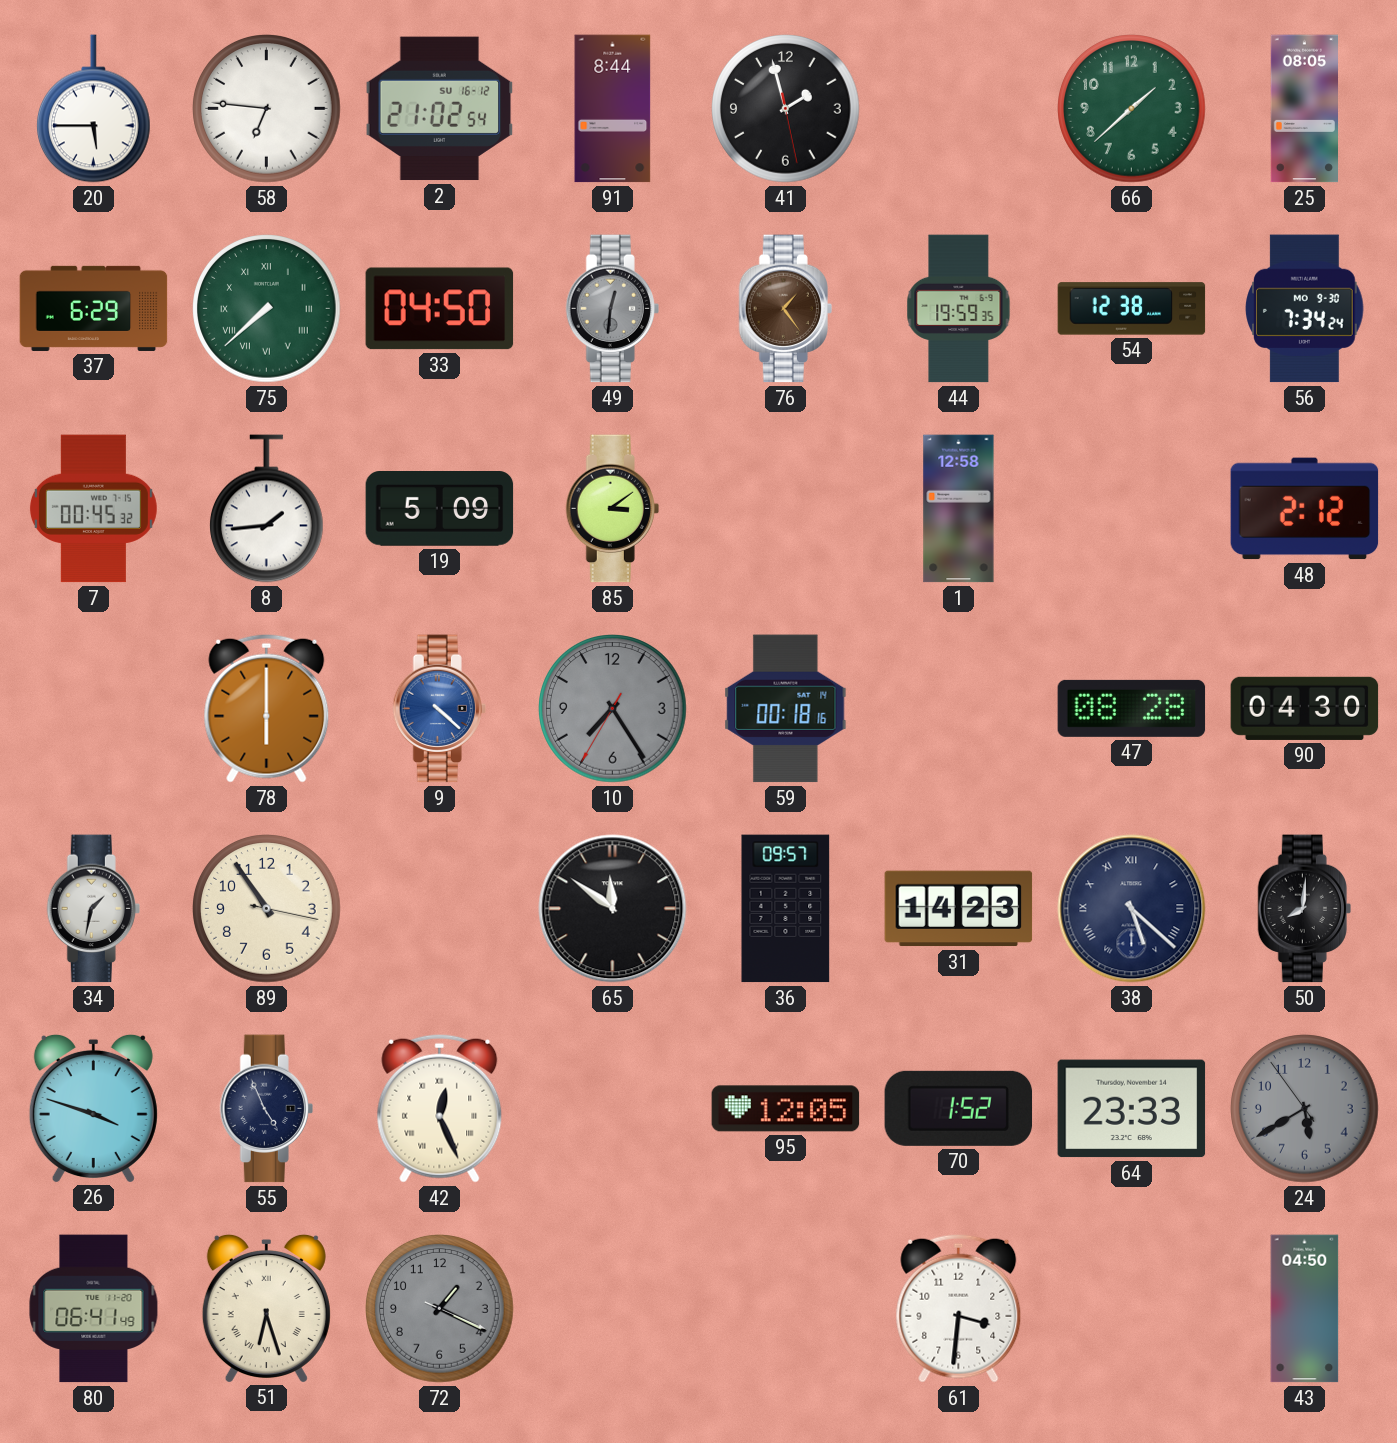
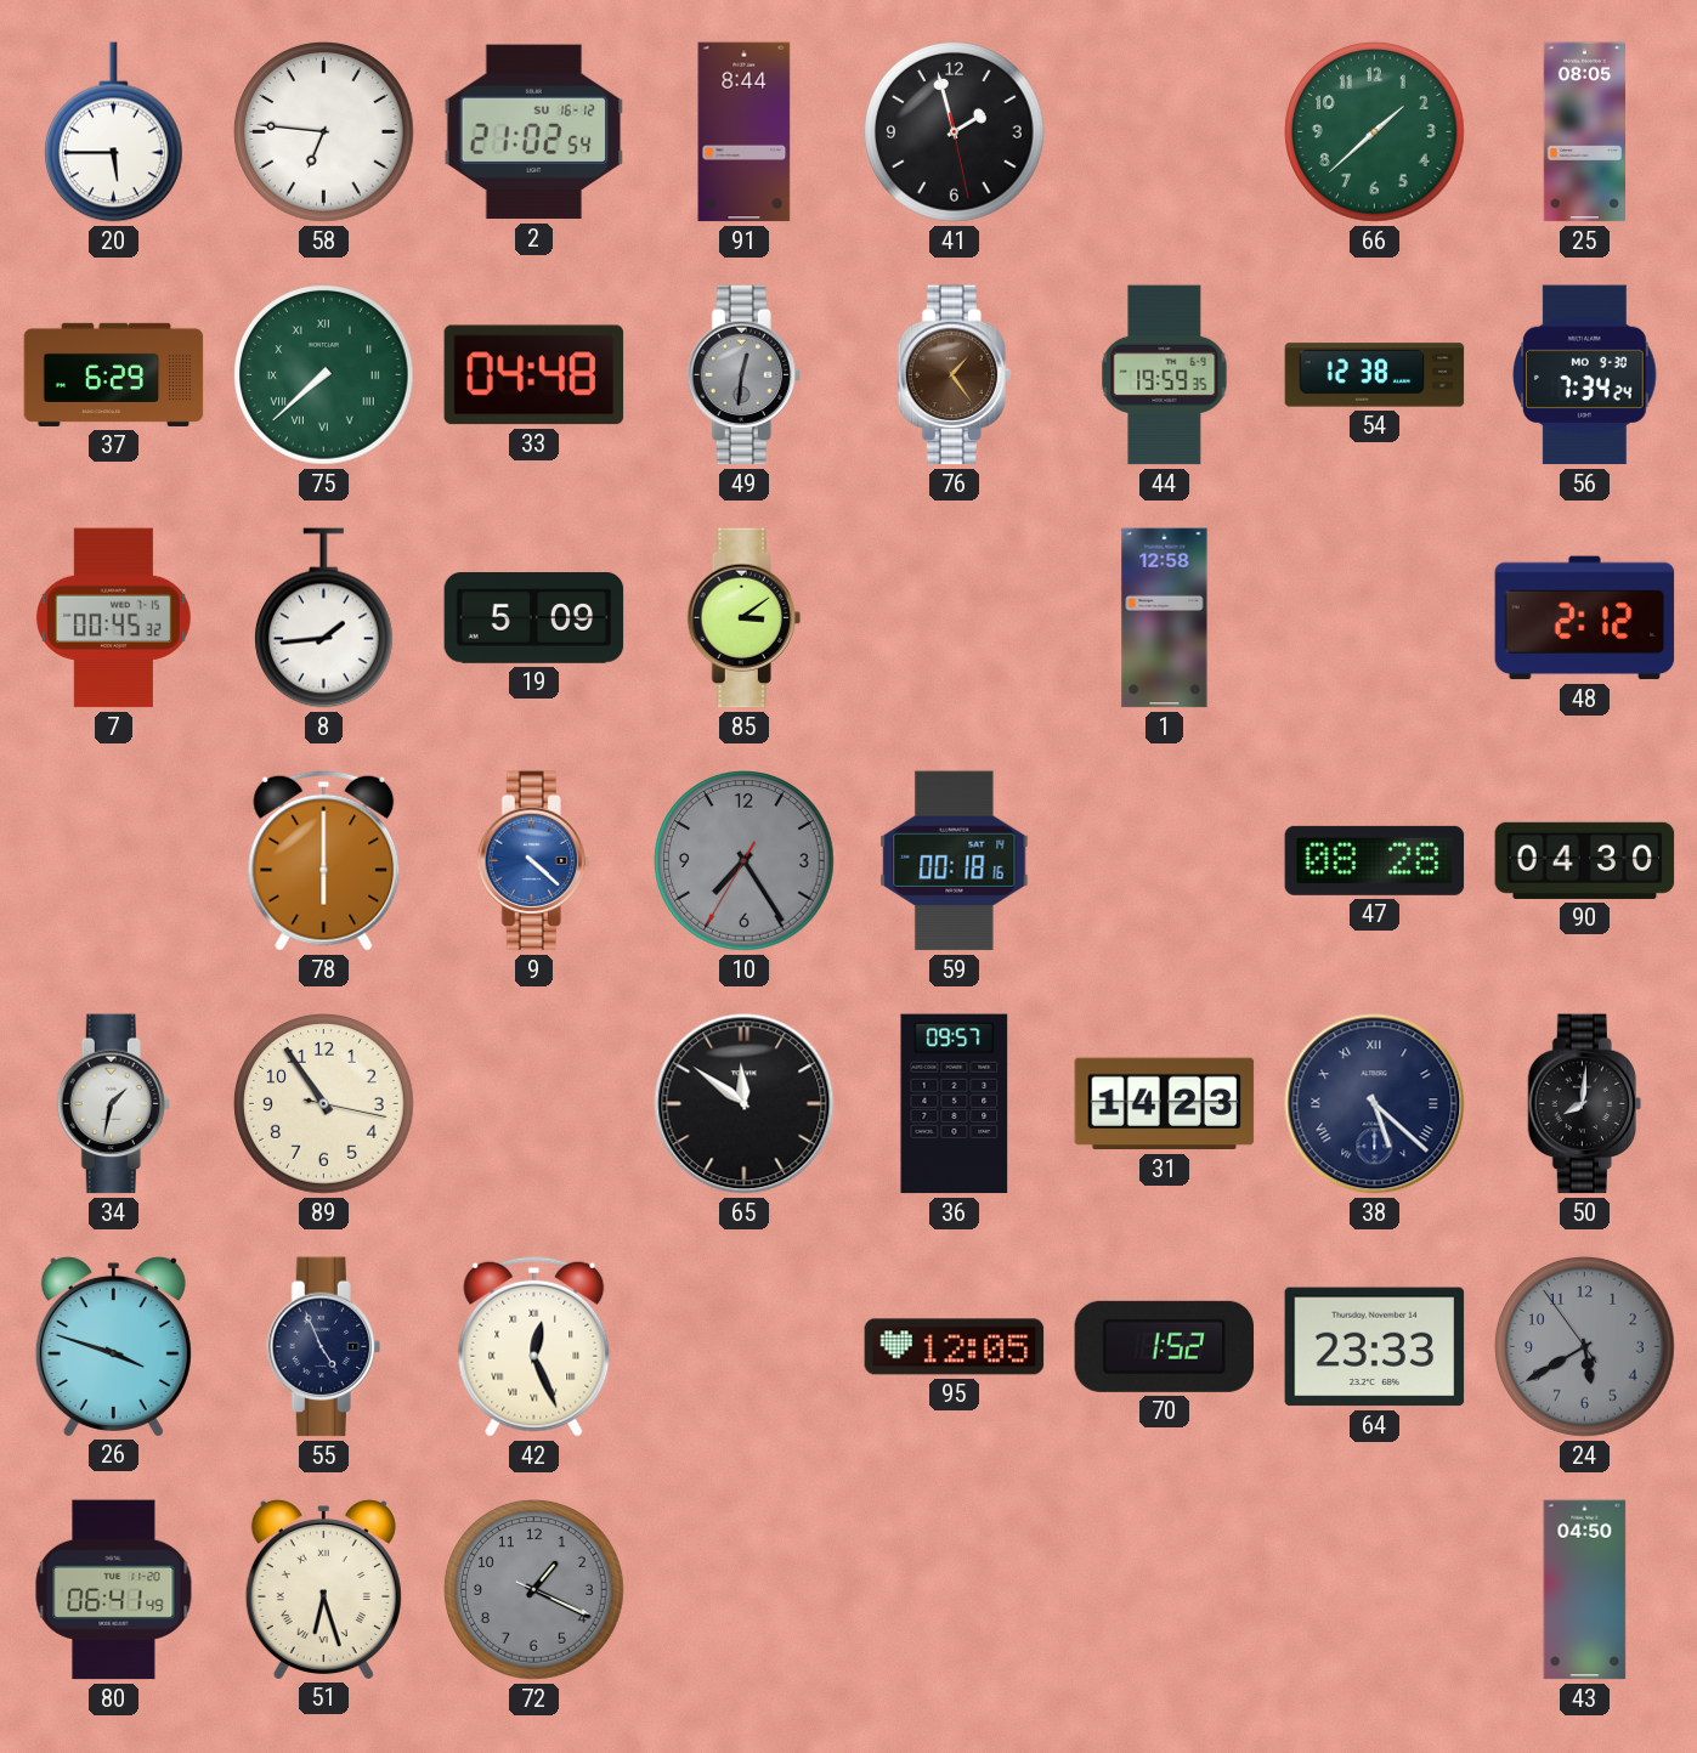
33: 04:50 -> 04:48 (534, 375)
61: 3:31 -> none (959, 1308)
